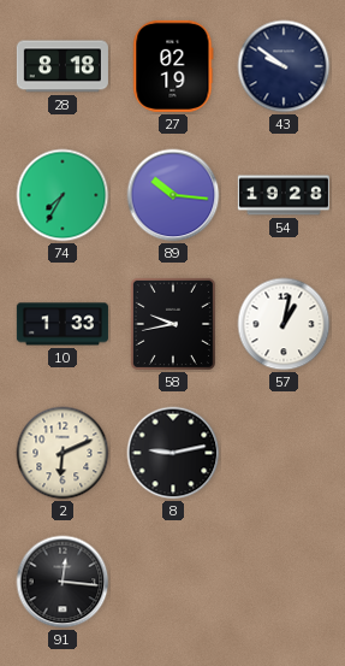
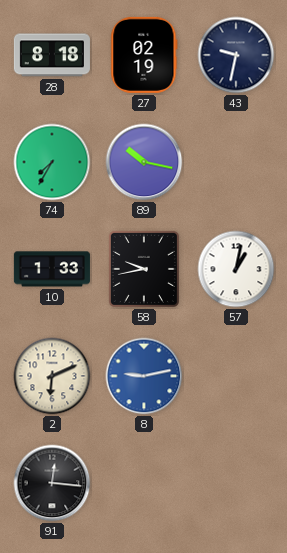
43: 9:51 -> 9:32 (236, 55)
89: 10:16 -> 10:17 (144, 162)
54: 19:28 -> none (284, 195)
8 dial: black -> blue (144, 376)
